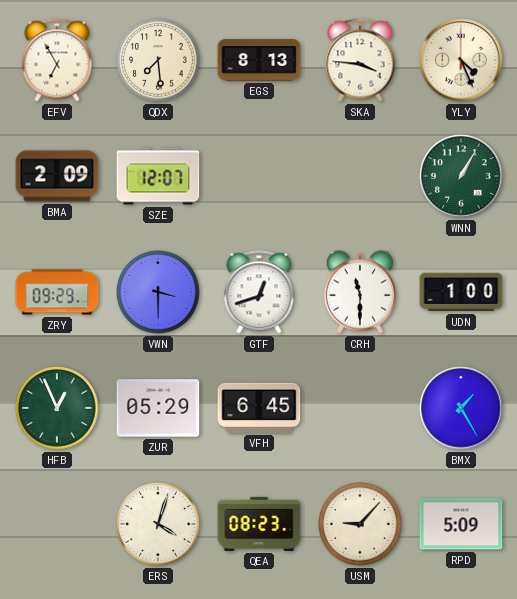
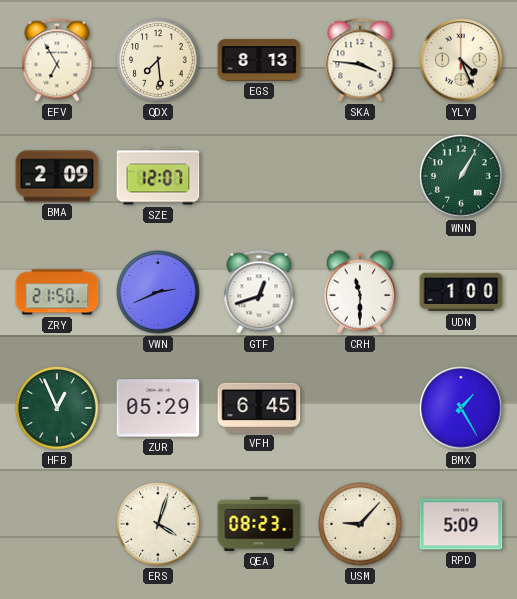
ZRY: 09:29 -> 21:50 (57, 292)
VWN: 3:30 -> 2:41 (158, 292)
